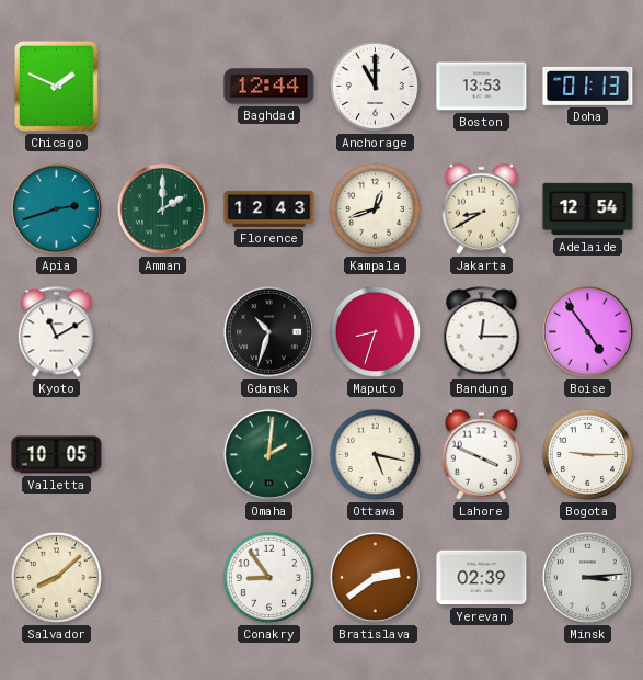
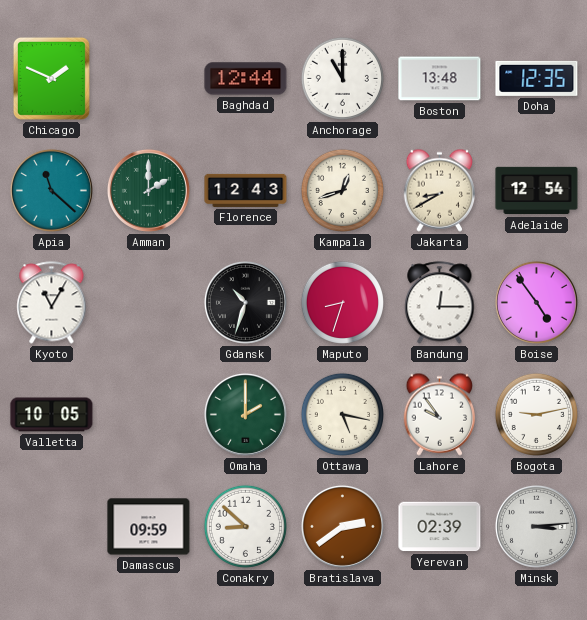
Boston: 13:53 -> 13:48 (440, 79)
Doha: 01:13 -> 12:35 (537, 78)
Apia: 2:42 -> 11:22 (51, 190)
Kyoto: 11:10 -> 11:05 (52, 303)
Omaha: 2:01 -> 2:00 (245, 414)
Lahore: 3:49 -> 9:54 (440, 414)
Bogota: 9:15 -> 9:13 (536, 414)
Salvador: 8:08 -> none (56, 577)
Damascus: none -> 09:59 (149, 527)
Conakry: 8:54 -> 8:52 (245, 526)
